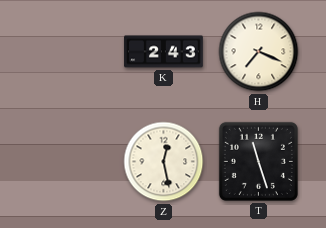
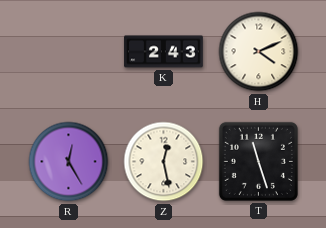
H: 7:19 -> 4:11 (259, 52)
R: none -> 12:25 (69, 162)
